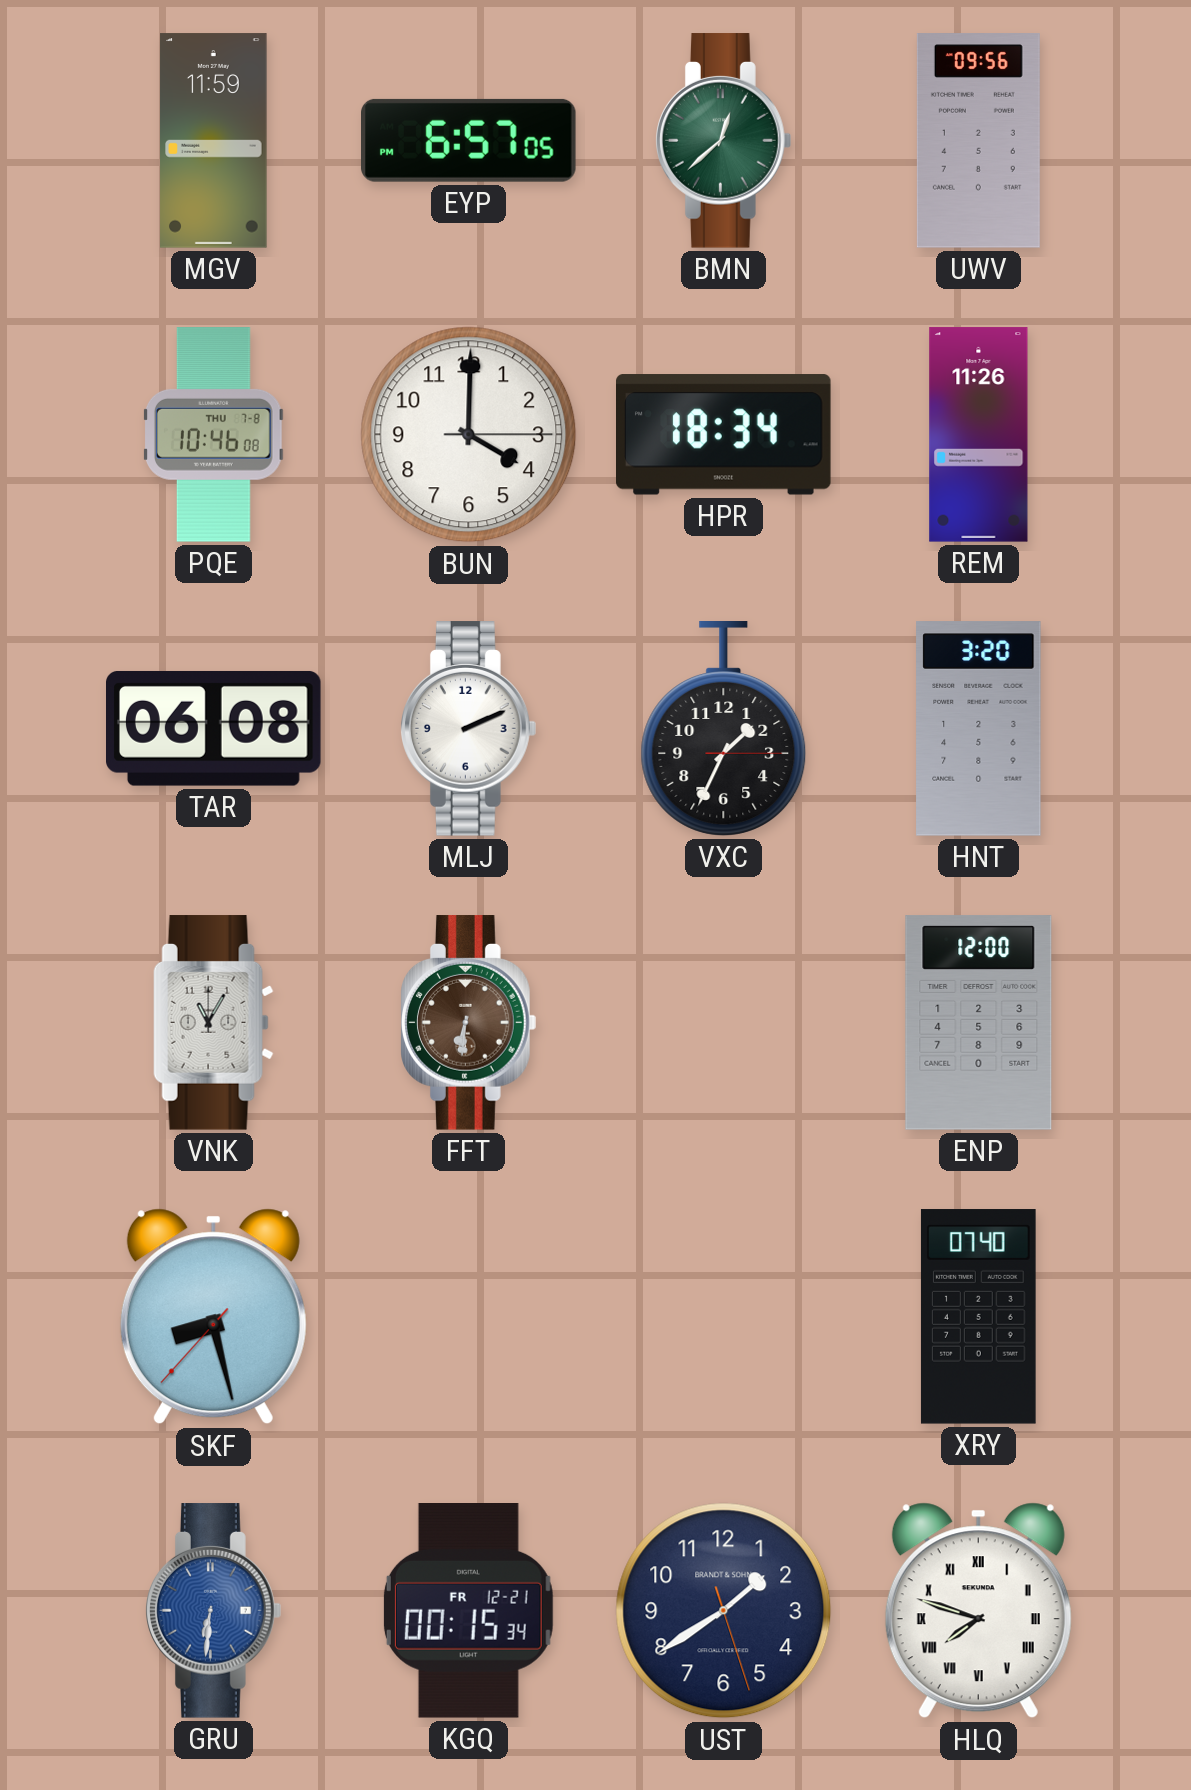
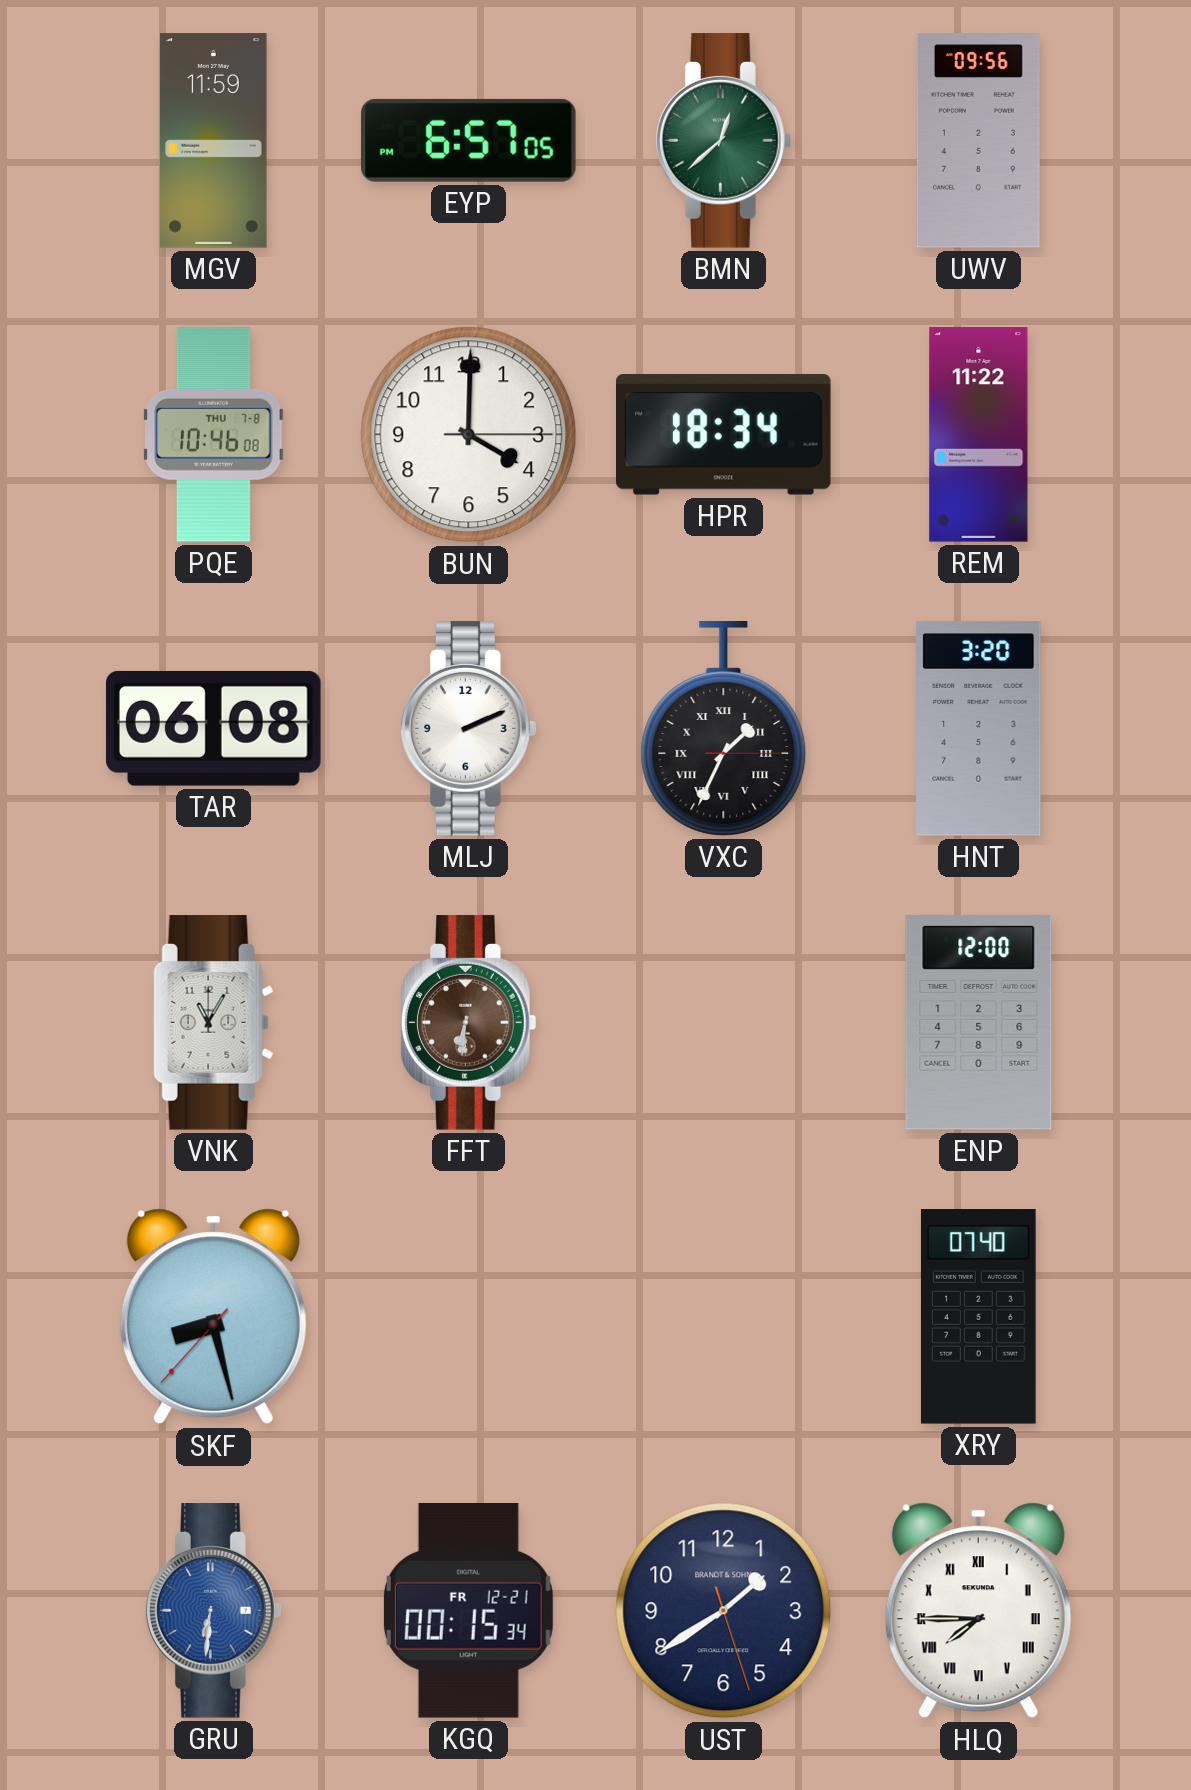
REM: 11:26 -> 11:22 (979, 435)
VXC numerals: Arabic -> Roman (724, 729)
HLQ: 7:48 -> 7:45 (978, 1611)
